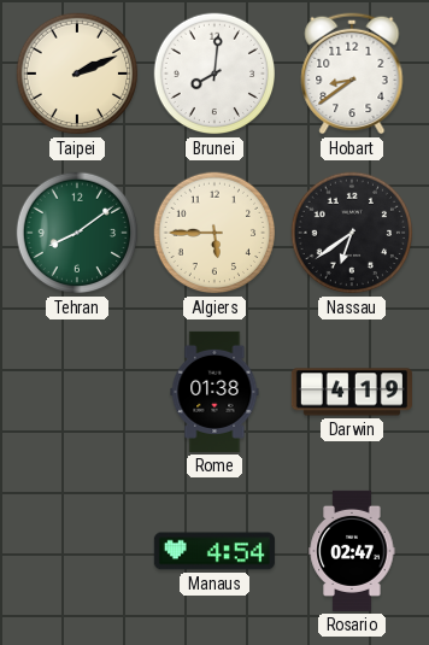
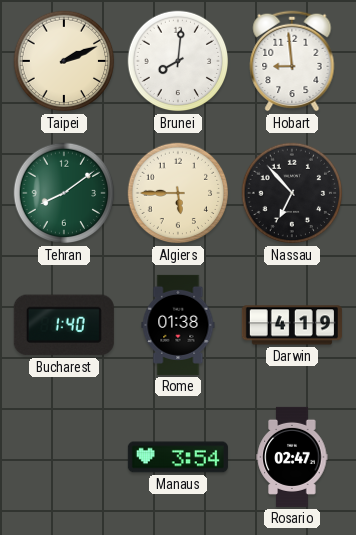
Hobart: 8:39 -> 8:59 (292, 61)
Nassau: 6:39 -> 6:53 (292, 193)
Bucharest: none -> 1:40 (64, 325)
Manaus: 4:54 -> 3:54 (178, 457)
